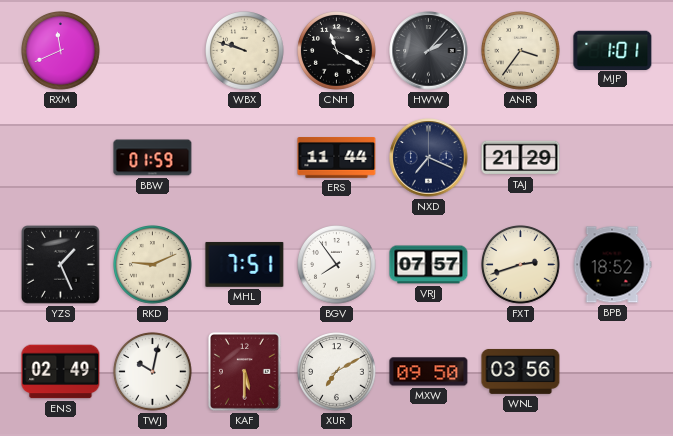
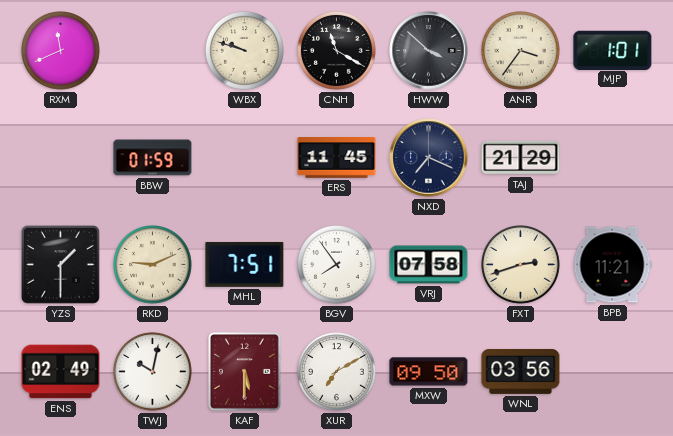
HWW: 2:07 -> 3:52 (429, 51)
ERS: 11:44 -> 11:45 (337, 158)
YZS: 1:26 -> 1:30 (61, 265)
VRJ: 07:57 -> 07:58 (429, 265)
BPB: 18:52 -> 11:21 (612, 265)
